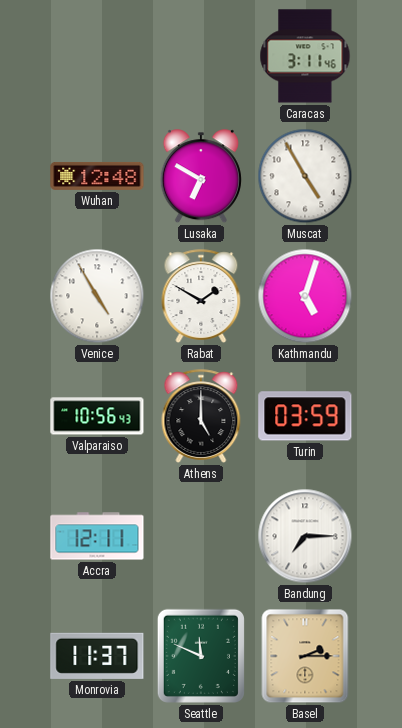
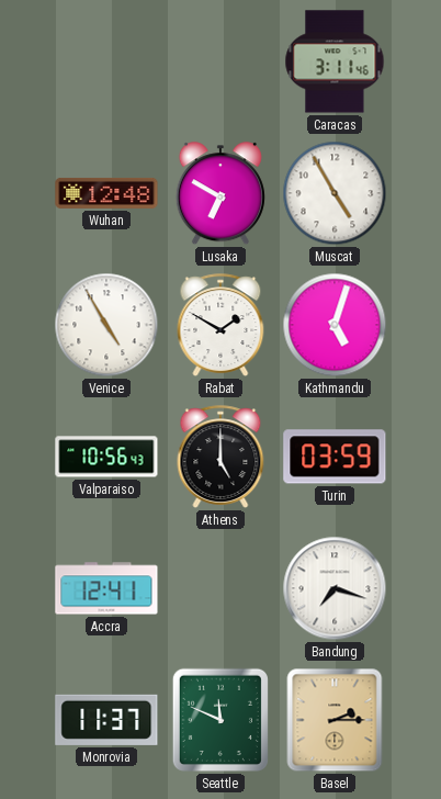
Accra: 12:11 -> 12:41 (106, 588)
Bandung: 7:15 -> 7:18 (335, 588)
